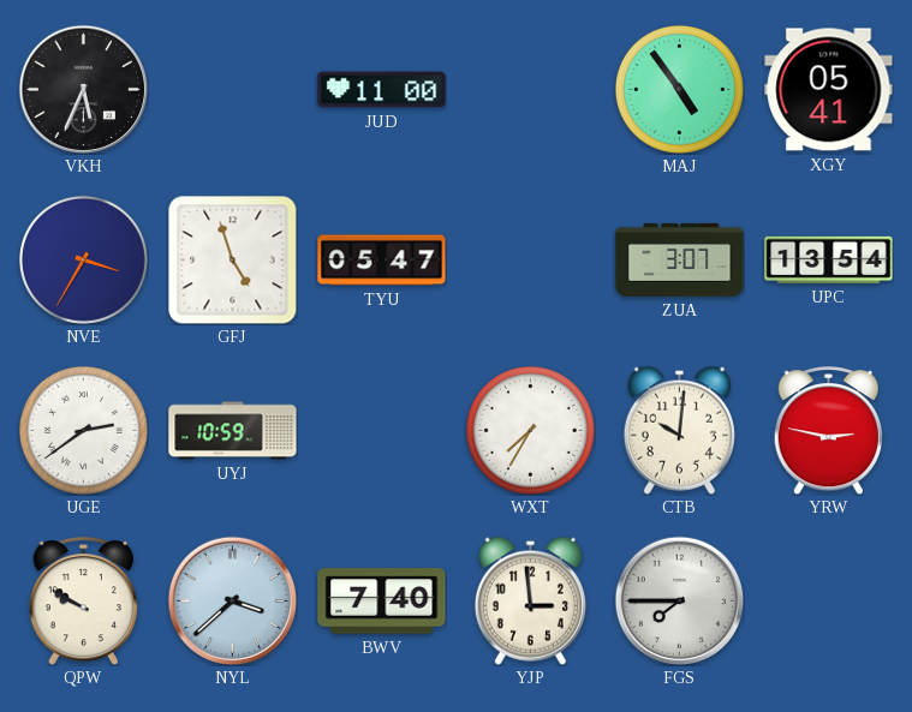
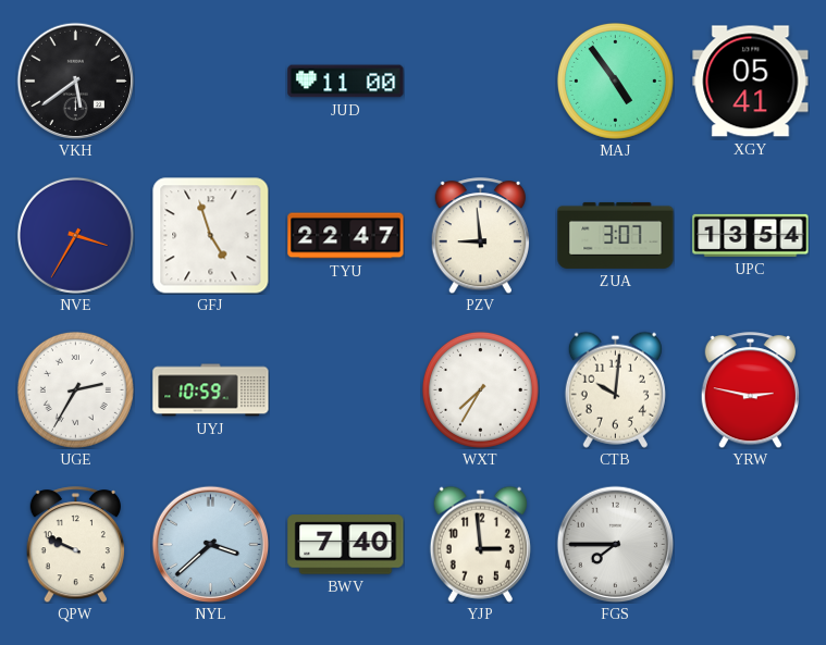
VKH: 5:34 -> 5:39 (75, 80)
TYU: 05:47 -> 22:47 (346, 236)
PZV: none -> 8:59 (480, 236)
UGE: 2:39 -> 2:35 (75, 389)
QPW: 9:50 -> 9:49 (75, 545)
